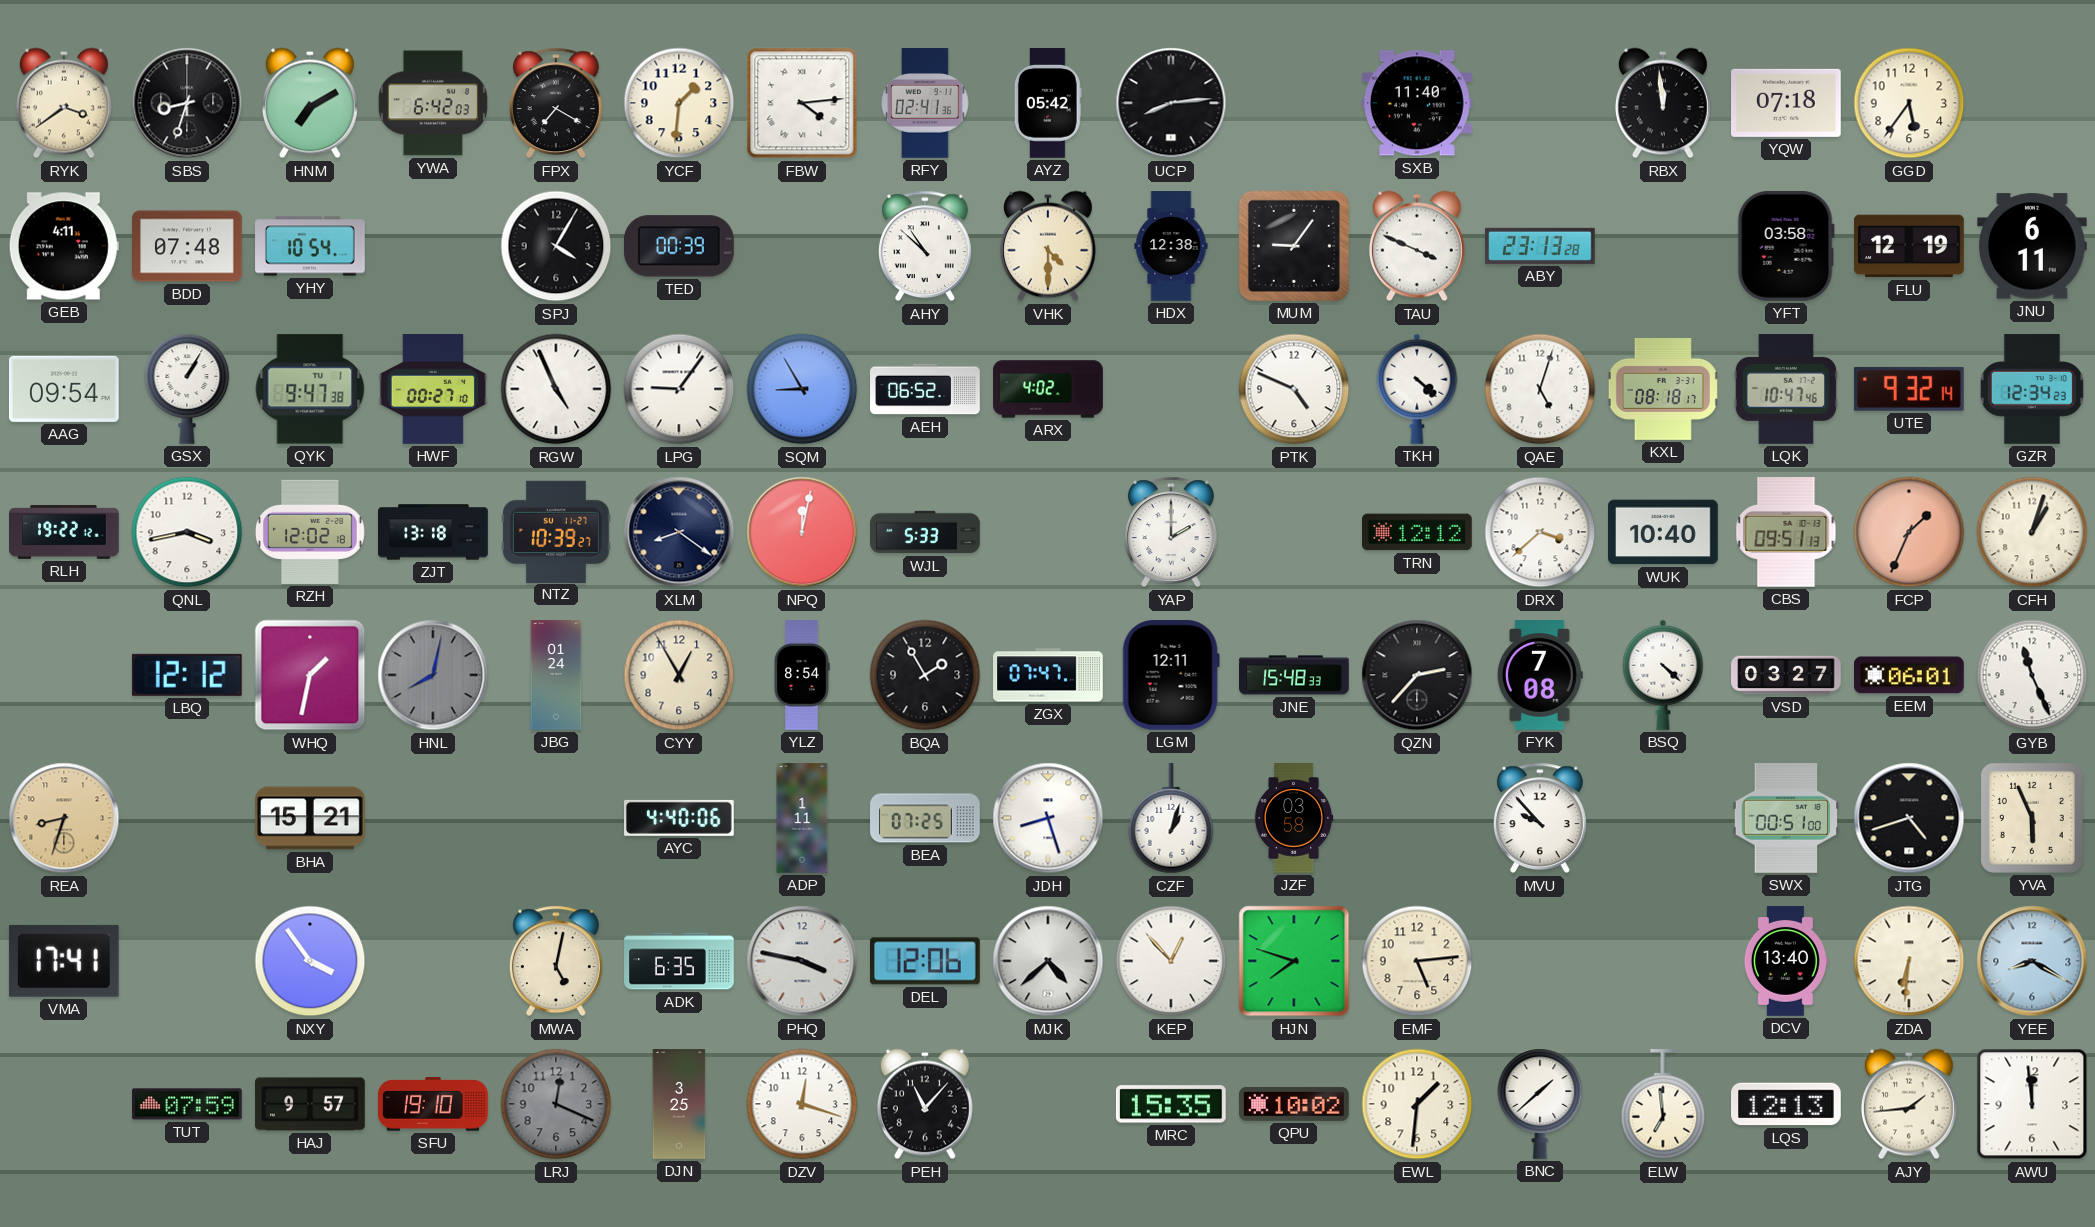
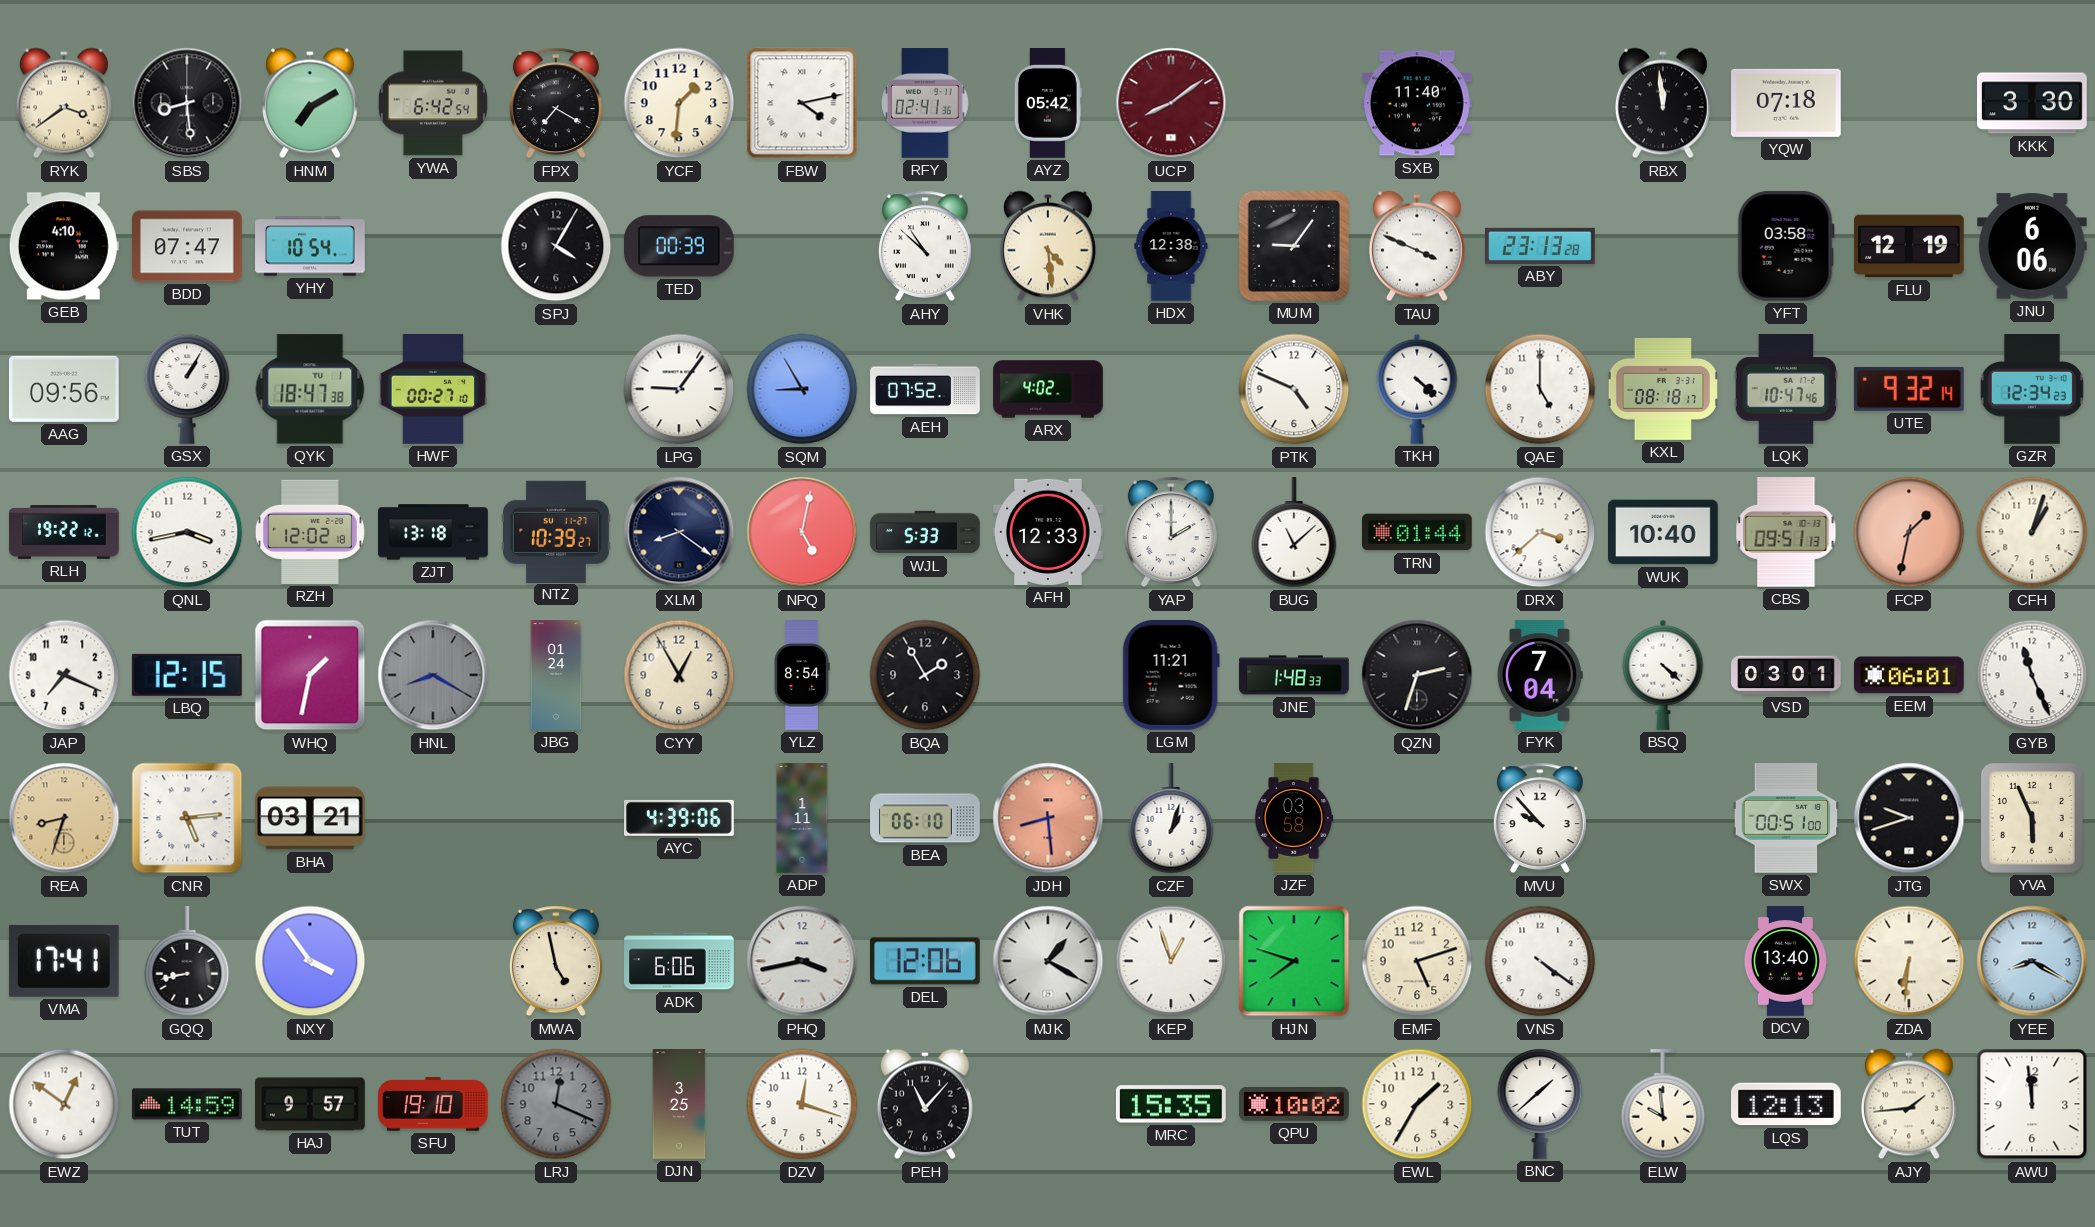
SBS: 8:33 -> 8:29 (187, 103)
YWA: 6:42:03 -> 6:42:54 (433, 103)
FBW: 4:14 -> 4:13 (802, 103)
UCP: 8:14 -> 8:09 (1171, 103)
UCP dial: black -> burgundy (1171, 103)
GGD: 5:36 -> none (1909, 103)
KKK: none -> 3:30 (2033, 103)
GEB: 4:11 -> 4:10 (64, 246)
BDD: 07:48 -> 07:47 (188, 246)
VHK: 4:30 -> 4:29 (1048, 246)
JNU: 6:11 -> 6:06 (2033, 246)
AAG: 09:54 -> 09:56 (64, 389)
QYK: 9:47 -> 18:47 (310, 389)
RGW: 4:56 -> none (556, 389)
AEH: 06:52 -> 07:52 (925, 389)
QAE: 5:03 -> 5:00 (1540, 389)
NPQ: 12:02 -> 5:02 (802, 532)
AFH: none -> 12:33 (1049, 532)
BUG: none -> 11:08 (1294, 533)
TRN: 12:12 -> 01:44 (1418, 532)
FCP: 1:34 -> 1:32 (1909, 532)
JAP: none -> 7:19 (64, 675)
LBQ: 12:12 -> 12:15 (187, 675)
HNL: 8:02 -> 8:20 (433, 675)
ZGX: 07:47 -> none (1048, 675)
LGM: 12:11 -> 11:21 (1171, 675)
JNE: 15:48 -> 1:48 (1294, 675)
QZN: 2:37 -> 2:33 (1417, 675)
FYK: 7:08 -> 7:04 (1540, 675)
VSD: 03:27 -> 03:01 (1786, 675)
CNR: none -> 5:14 (187, 818)
BHA: 15:21 -> 03:21 (311, 818)
AYC: 4:40 -> 4:39 (680, 818)
BEA: 07:25 -> 06:10 (925, 818)
JDH: 8:27 -> 8:29 (1048, 818)
JDH dial: white -> salmon (1048, 818)
JTG: 4:42 -> 9:42 (1909, 818)
GQQ: none -> 8:43 (187, 962)
MWA: 5:02 -> 4:58 (556, 961)
ADK: 6:35 -> 6:06 (679, 961)
PHQ: 3:47 -> 3:43 (802, 961)
MJK: 4:38 -> 1:20 (1048, 961)
KEP: 12:53 -> 12:57 (1171, 961)
EMF: 5:14 -> 5:12 (1417, 961)
VNS: none -> 4:21 (1540, 961)
EWZ: none -> 12:51 (64, 1104)
TUT: 07:59 -> 14:59 (188, 1104)
EWL: 1:31 -> 1:35 (1417, 1104)
ELW: 6:59 -> 9:59 (1663, 1105)
